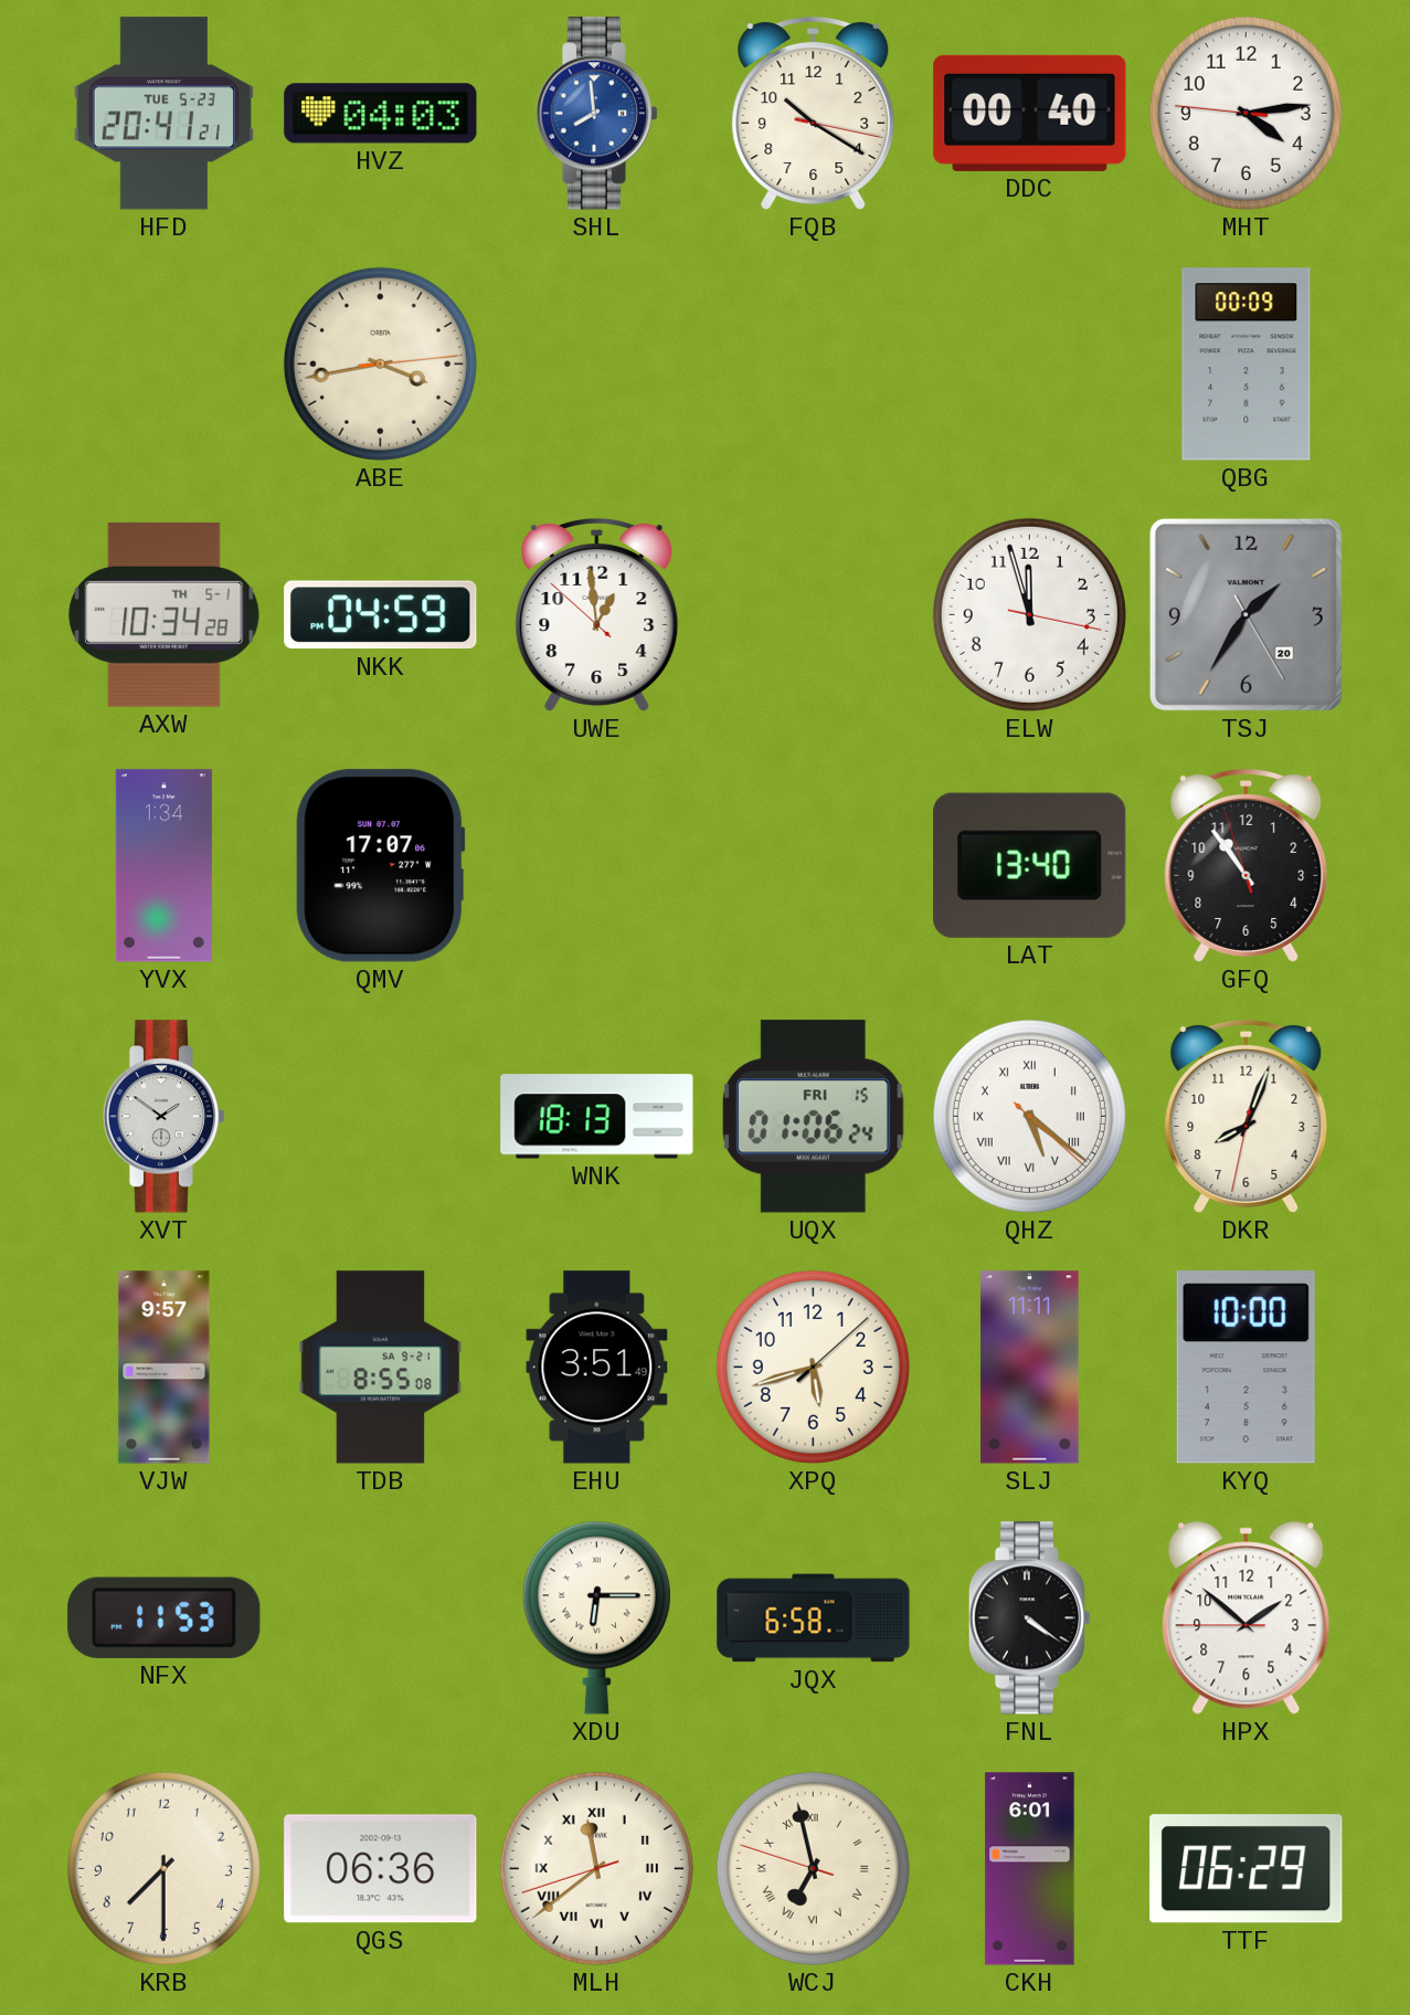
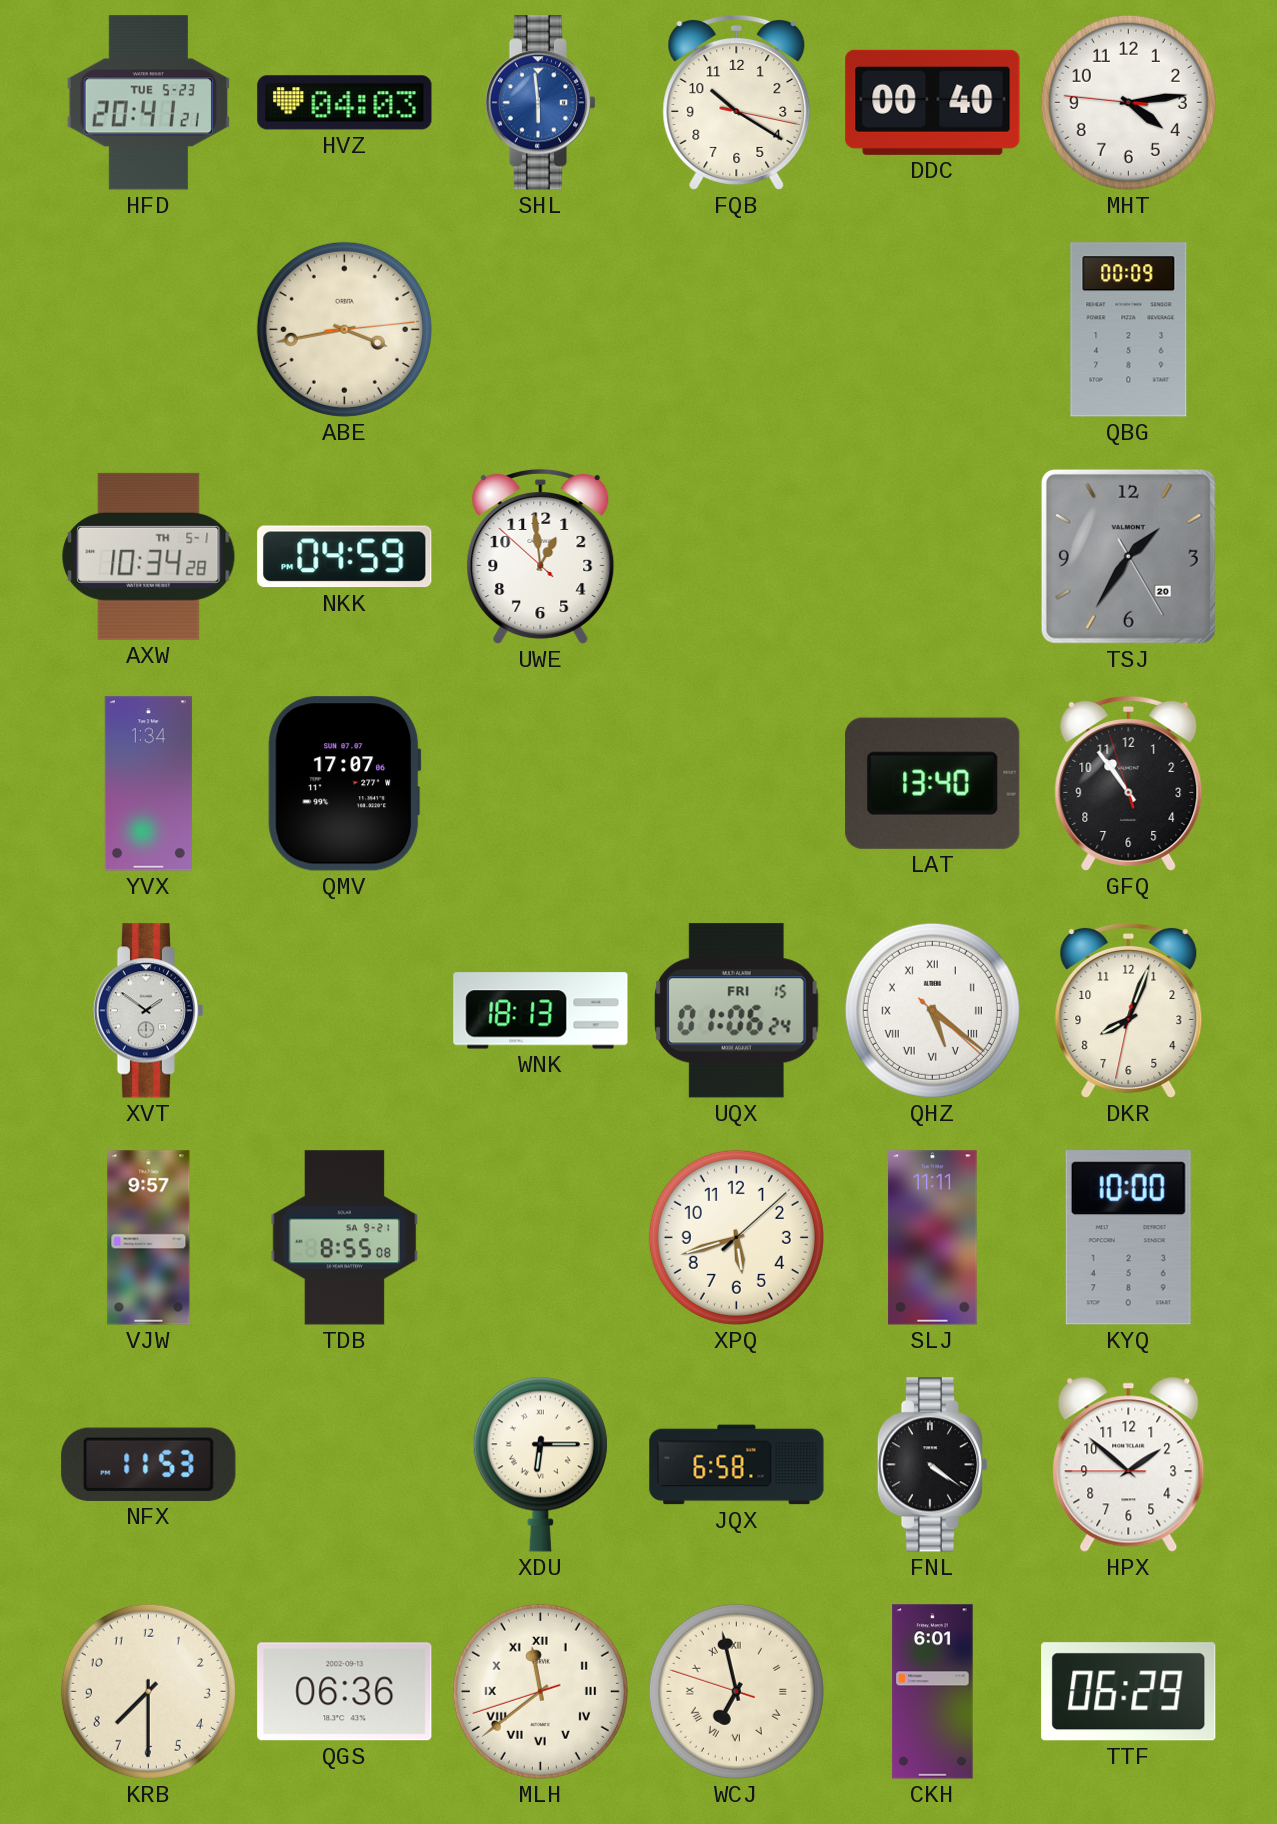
SHL: 7:59 -> 5:59 (541, 103)
ELW: 11:57 -> none (1029, 614)
EHU: 3:51 -> none (597, 1368)
